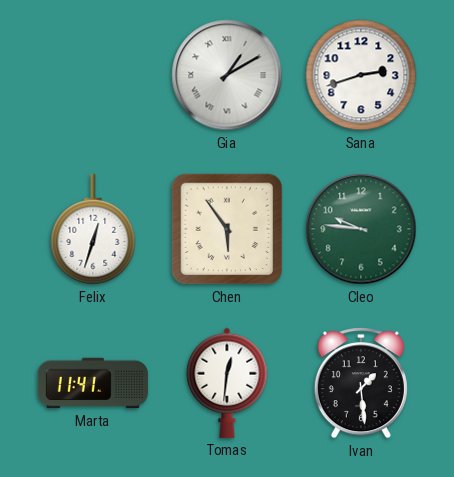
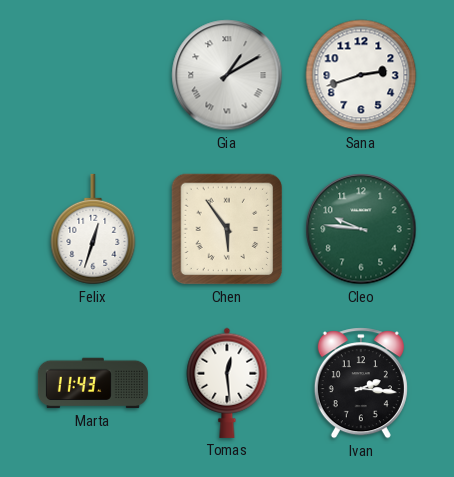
Marta: 11:41 -> 11:43 (93, 383)
Tomas: 12:31 -> 12:29 (227, 383)
Ivan: 1:29 -> 2:16 (361, 383)
